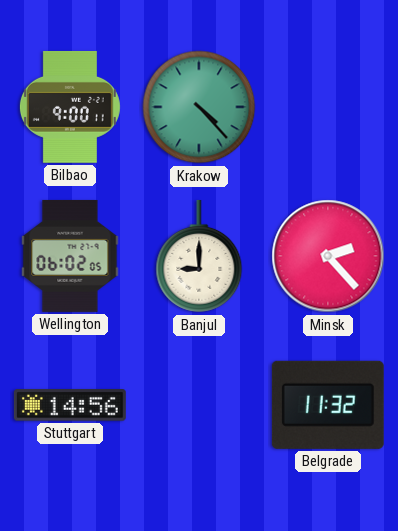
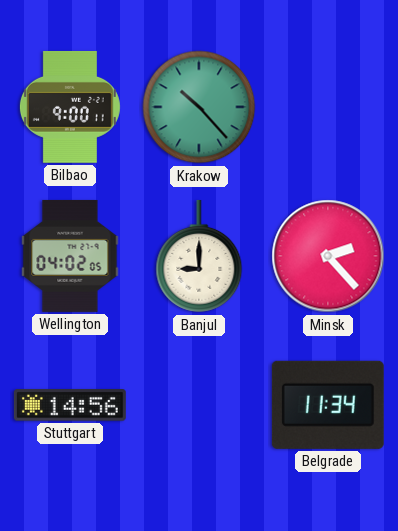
Krakow: 4:23 -> 10:23 (199, 107)
Wellington: 06:02 -> 04:02 (70, 256)
Belgrade: 11:32 -> 11:34 (328, 405)
